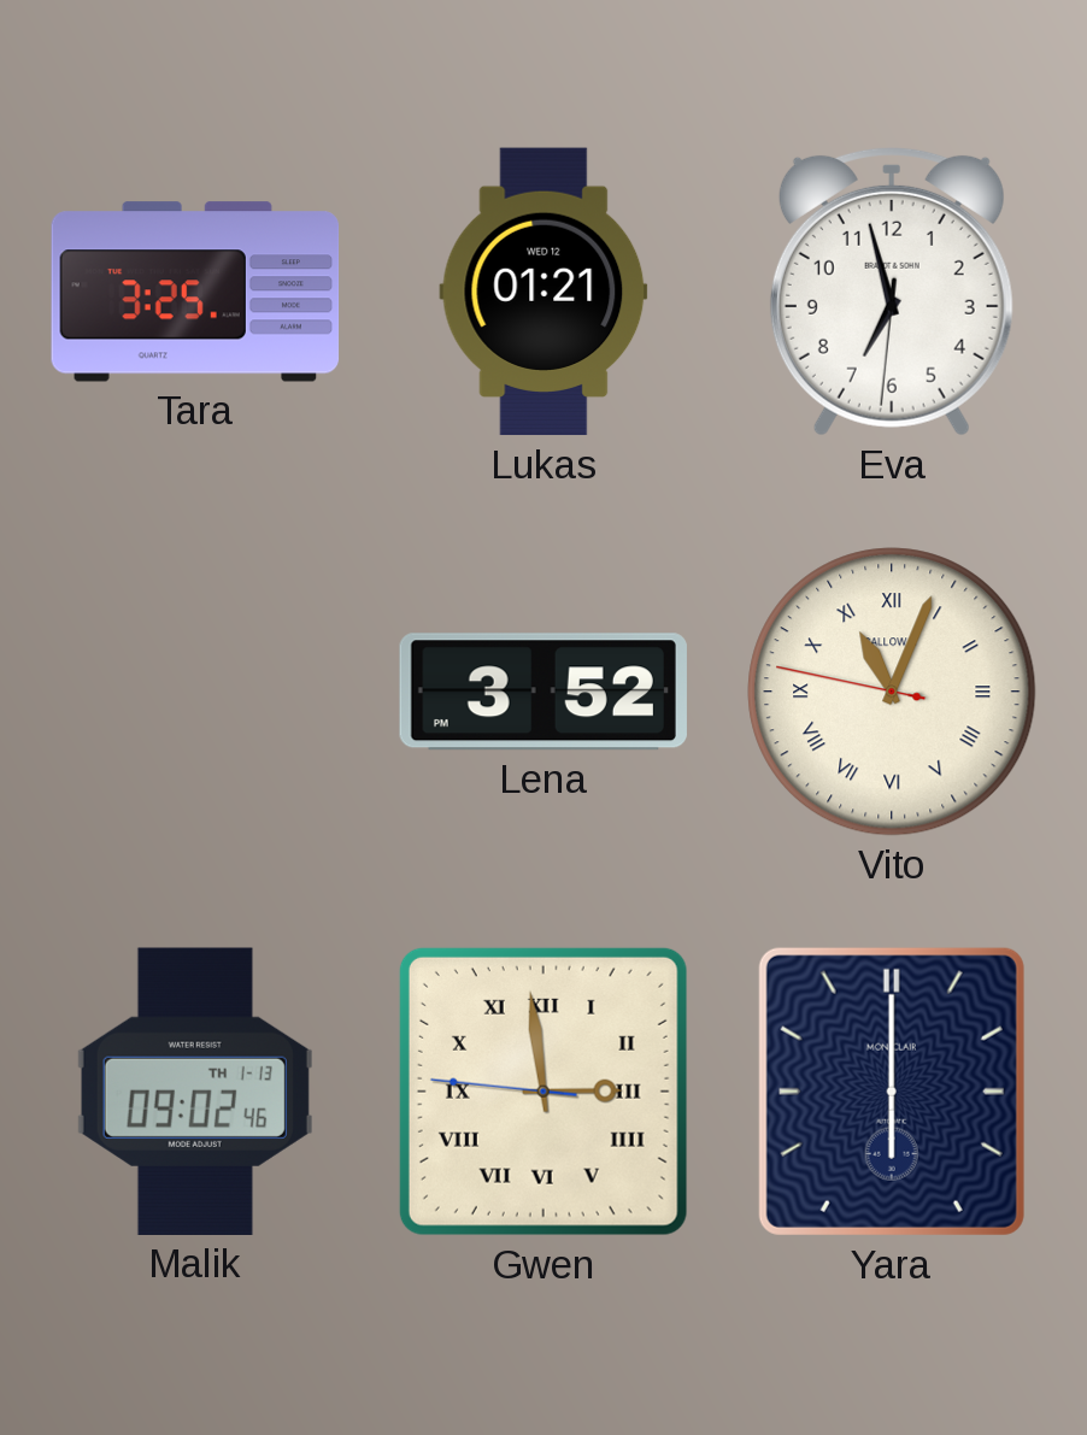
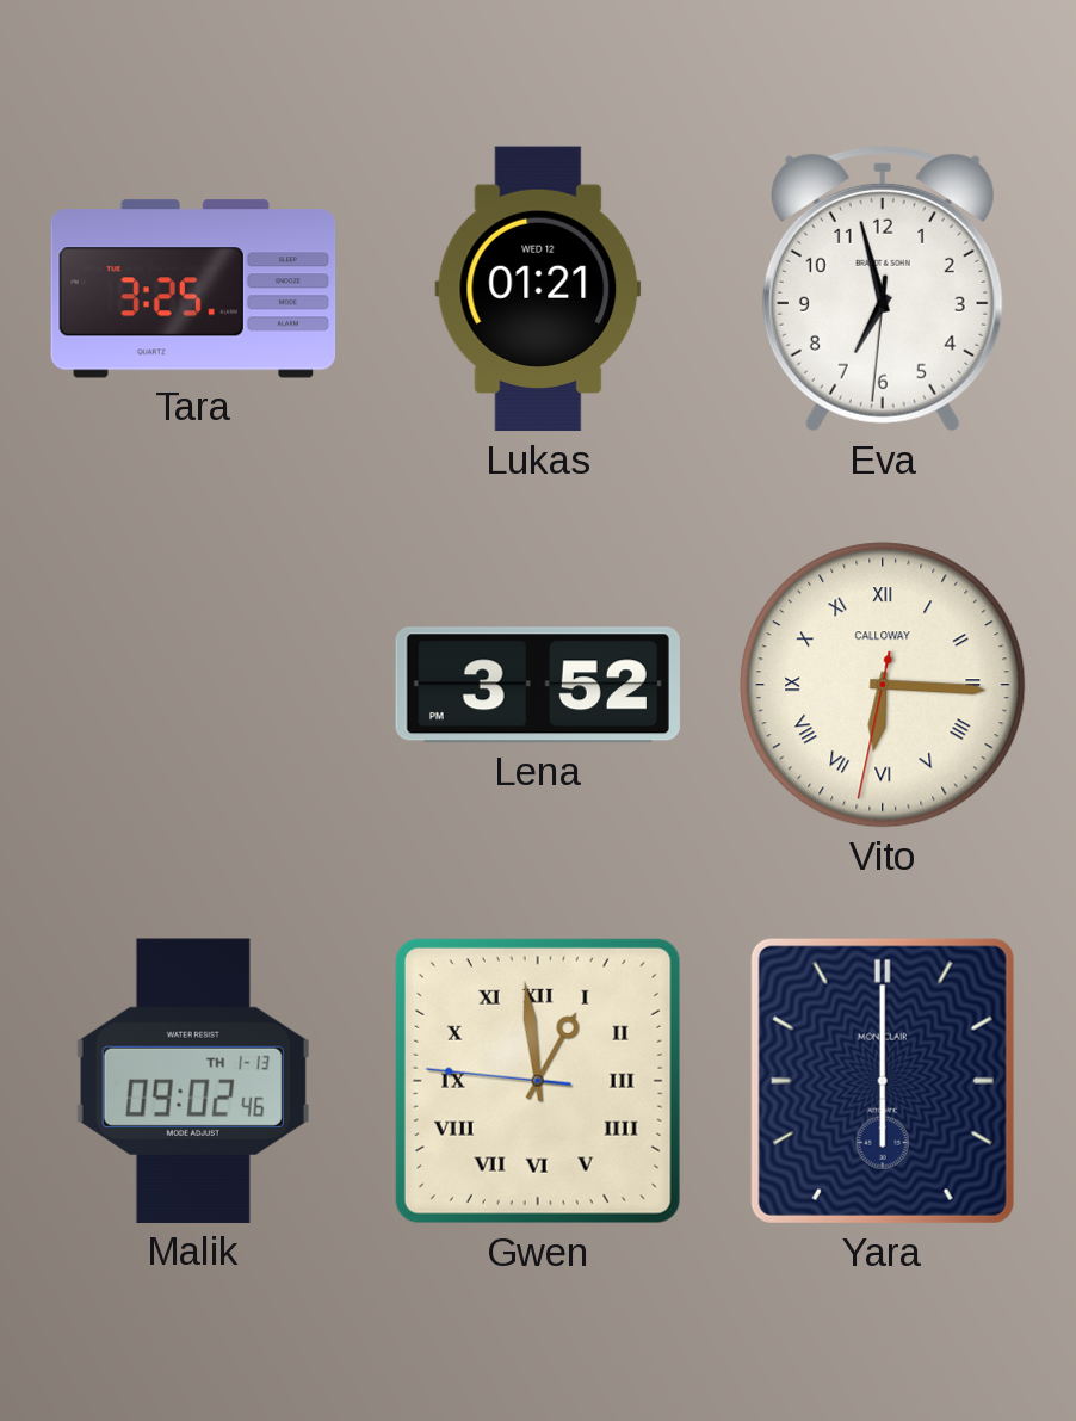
Vito: 11:03 -> 6:15 (883, 685)
Gwen: 2:58 -> 12:58 (538, 1081)
